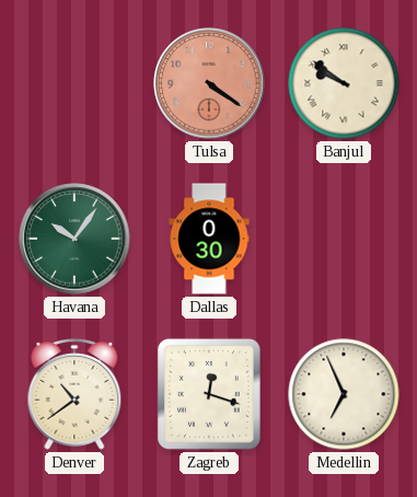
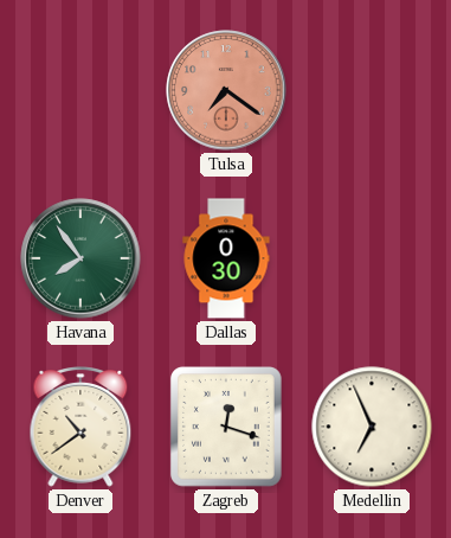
Tulsa: 4:21 -> 7:21 (226, 90)
Banjul: 9:51 -> none (344, 83)
Havana: 10:06 -> 7:54 (80, 258)
